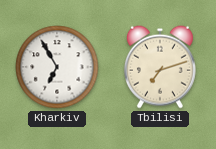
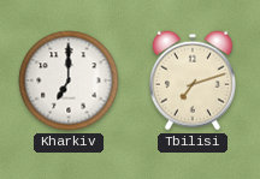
Kharkiv: 6:55 -> 7:00 (69, 80)
